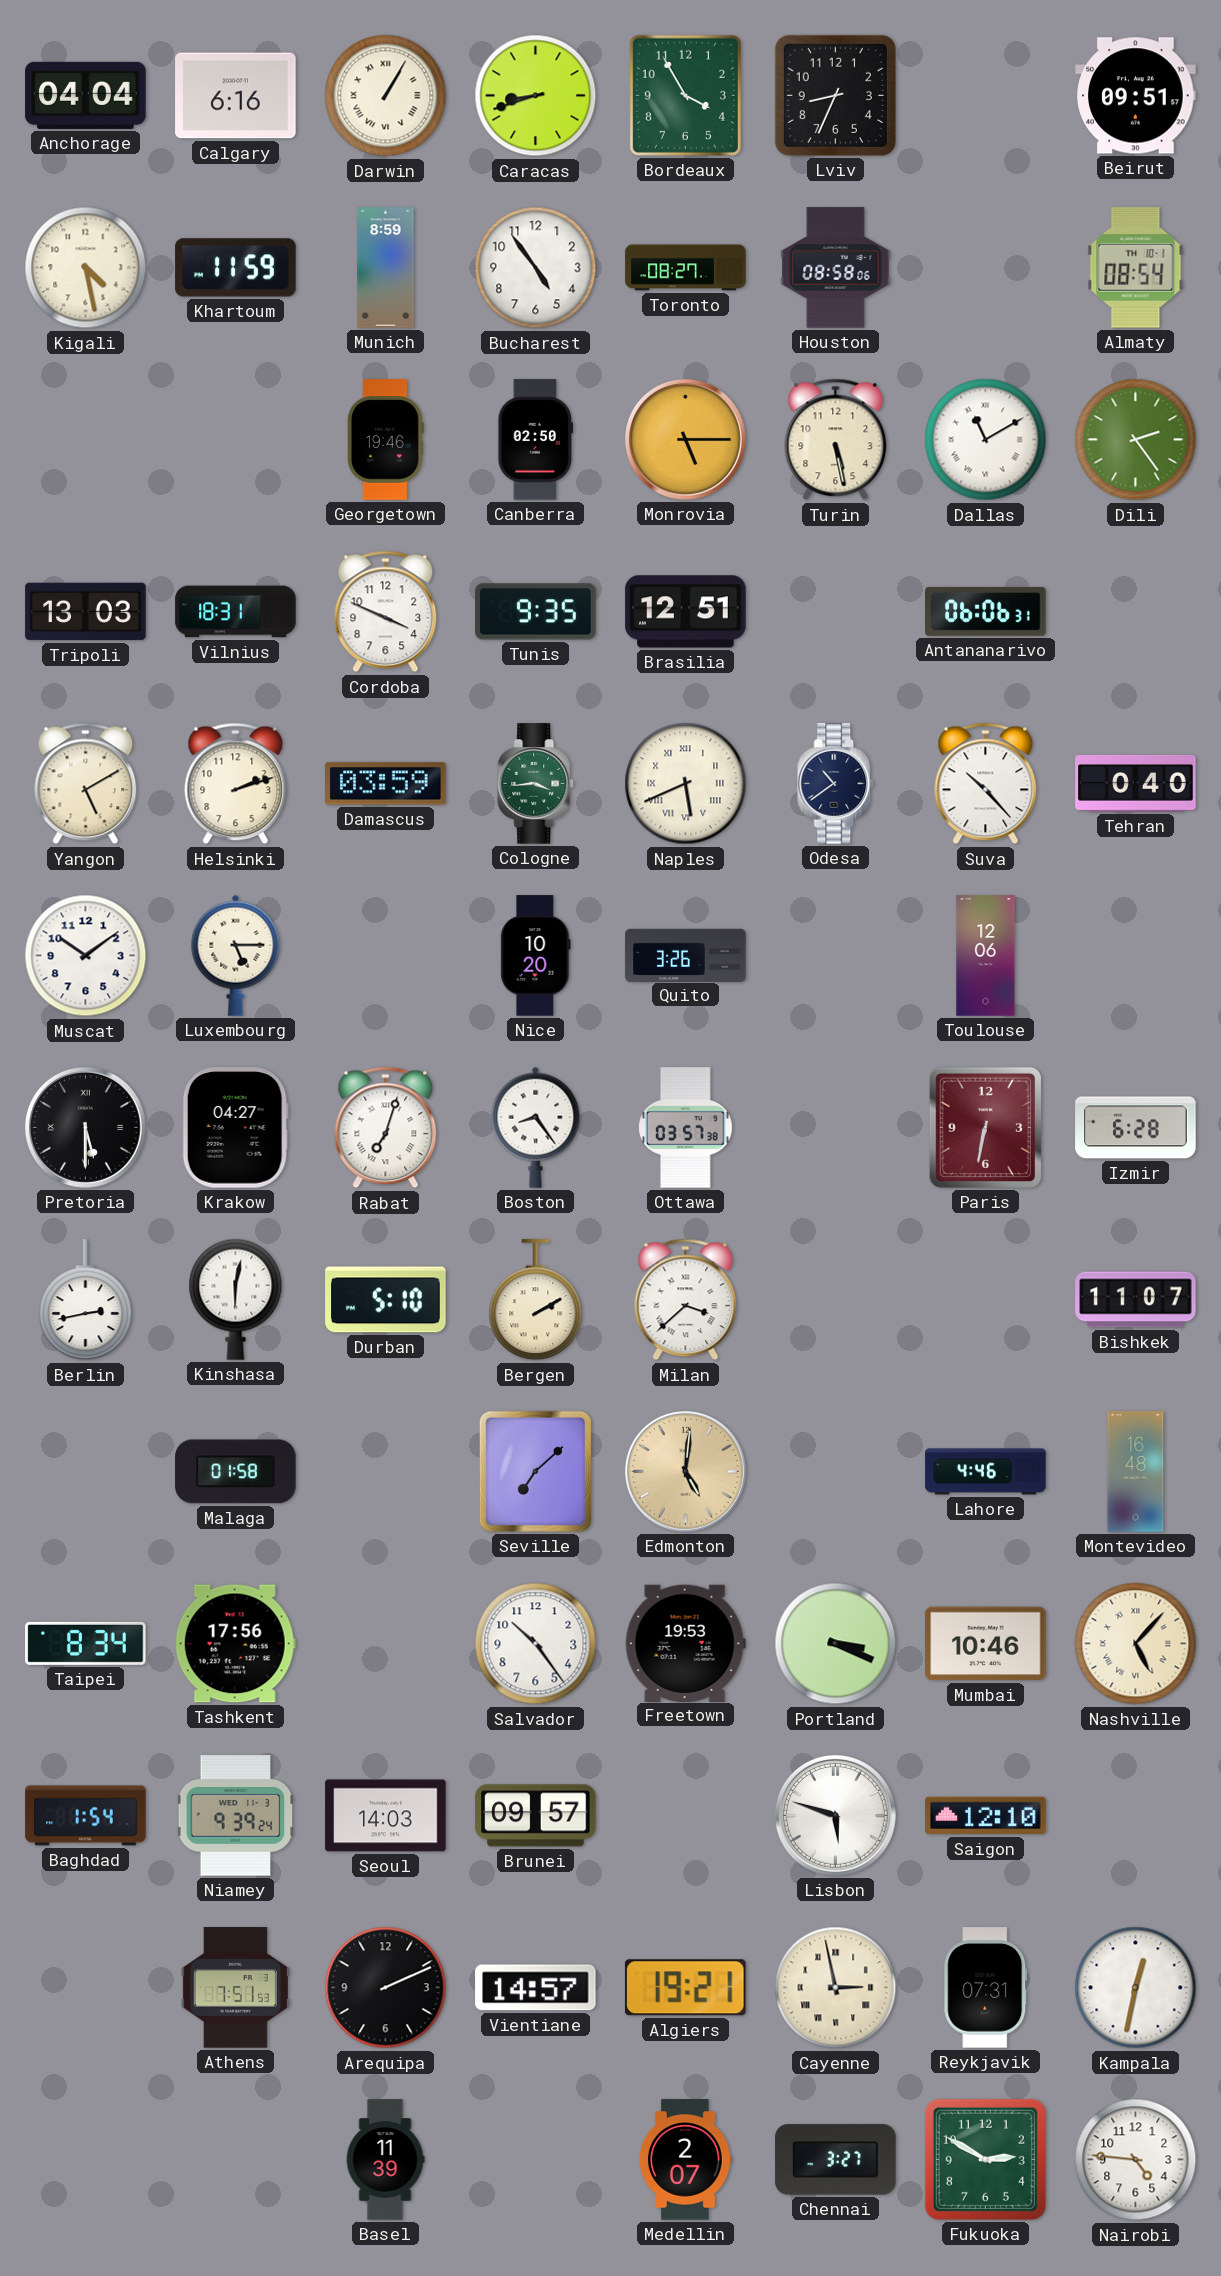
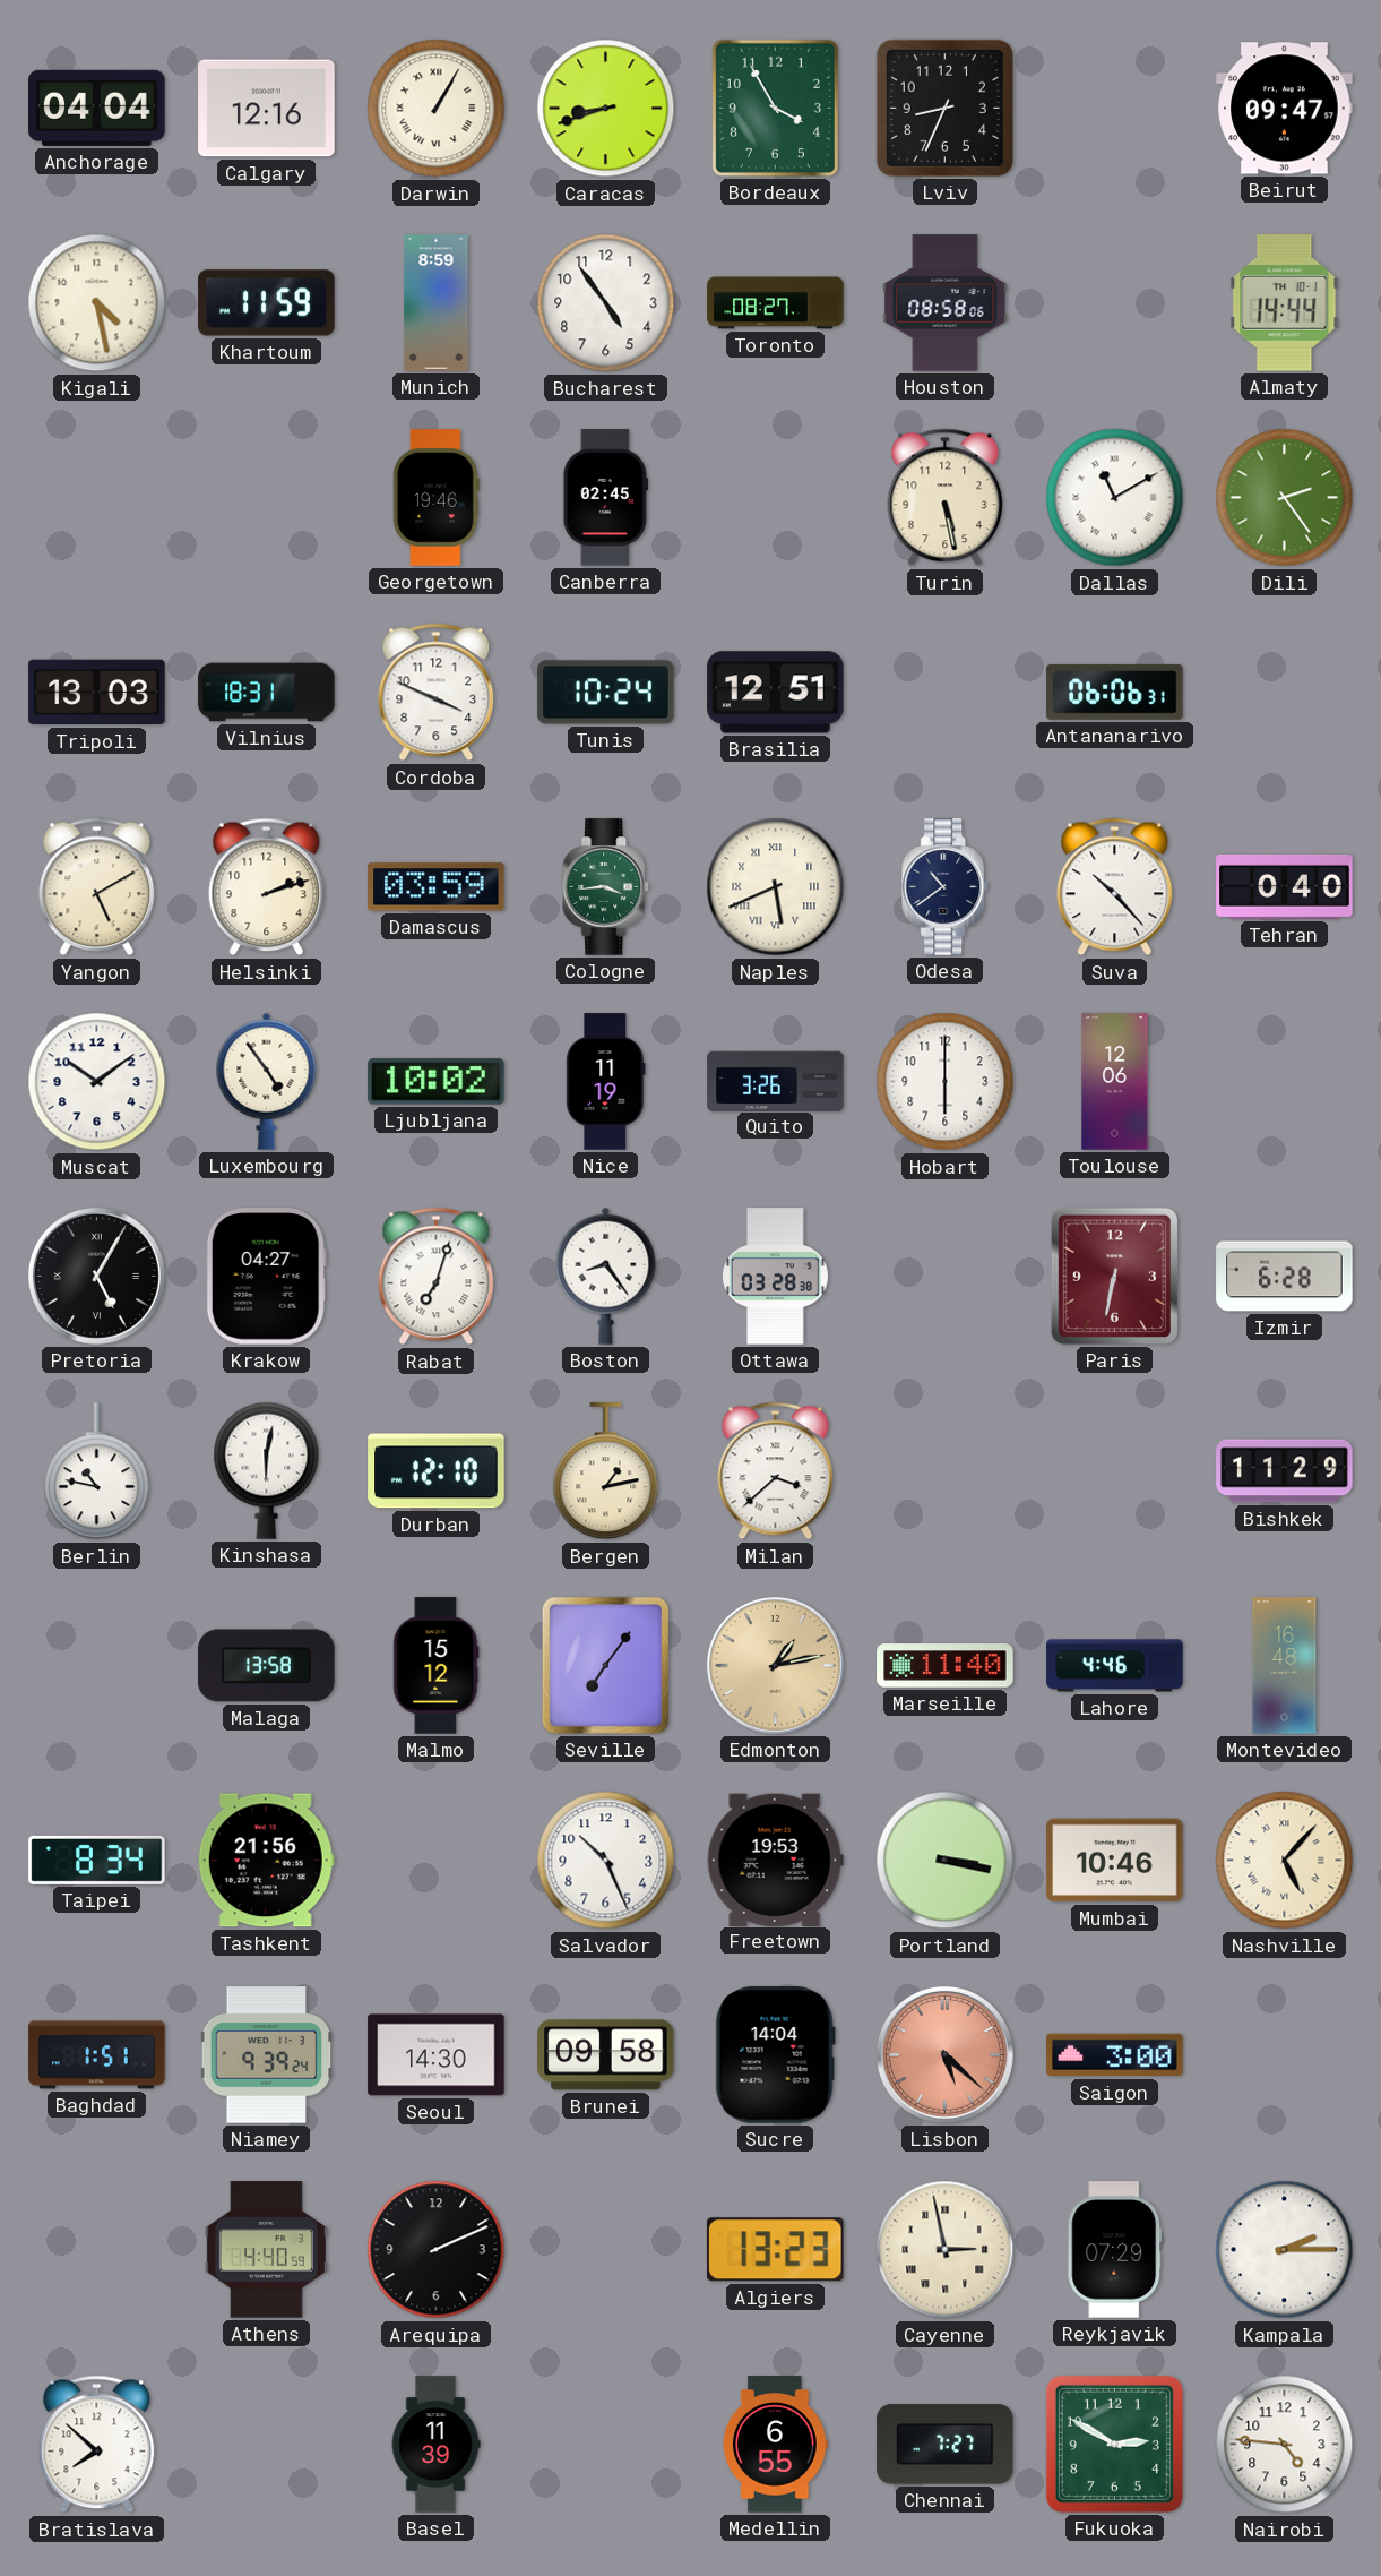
Calgary: 6:16 -> 12:16 (267, 109)
Beirut: 09:51 -> 09:47 (1285, 109)
Almaty: 08:54 -> 14:44 (1285, 303)
Canberra: 02:50 -> 02:45 (606, 498)
Monrovia: 5:15 -> none (685, 439)
Tunis: 9:35 -> 10:24 (606, 693)
Luxembourg: 5:15 -> 4:54 (267, 1081)
Ljubljana: none -> 10:02 (437, 1082)
Nice: 10:20 -> 11:19 (606, 1082)
Hobart: none -> 6:00 (946, 1082)
Pretoria: 5:30 -> 5:05 (96, 1276)
Ottawa: 03:57 -> 03:28 (776, 1277)
Berlin: 2:43 -> 10:47 (97, 1471)
Durban: 5:10 -> 12:10 (437, 1471)
Bergen: 2:10 -> 1:13 (606, 1471)
Bishkek: 11:07 -> 11:29 (1285, 1471)
Malaga: 01:58 -> 13:58 (267, 1666)
Malmo: none -> 15:12 (437, 1666)
Seville: 7:08 -> 7:06 (605, 1665)
Edmonton: 5:01 -> 1:13 (775, 1665)
Marseille: none -> 11:40 (946, 1666)
Tashkent: 17:56 -> 21:56 (266, 1861)
Salvador: 10:24 -> 10:26 (606, 1861)
Portland: 3:19 -> 3:17 (946, 1861)
Baghdad: 1:54 -> 1:51 (97, 2055)
Seoul: 14:03 -> 14:30 (437, 2055)
Brunei: 09:57 -> 09:58 (606, 2055)
Sucre: none -> 14:04 (775, 2055)
Lisbon: 5:48 -> 5:22 (944, 2054)
Lisbon dial: white -> salmon (944, 2054)
Saigon: 12:10 -> 3:00 (1115, 2055)
Athens: 7:51 -> 4:40 (266, 2250)
Vientiane: 14:57 -> none (536, 1988)
Algiers: 19:21 -> 13:23 (775, 2250)
Reykjavik: 07:31 -> 07:29 (1115, 2250)
Kampala: 12:32 -> 2:15 (1285, 2250)
Bratislava: none -> 7:52 (97, 2445)
Medellin: 2:07 -> 6:55 (775, 2445)
Chennai: 3:27 -> 7:27 (946, 2445)
